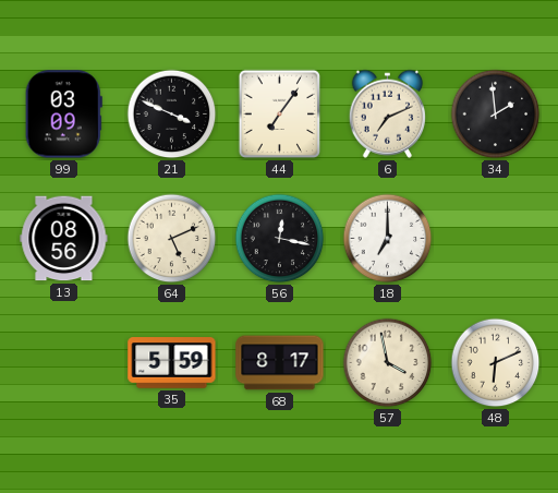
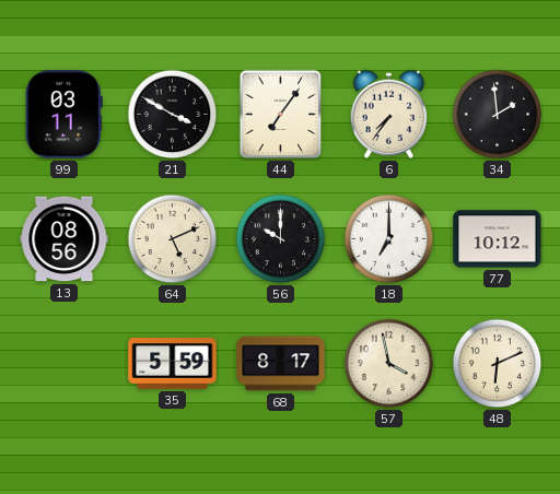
99: 03:09 -> 03:11 (63, 115)
21: 3:49 -> 3:50 (173, 115)
6: 7:11 -> 7:36 (388, 114)
56: 12:17 -> 10:00 (281, 239)
77: none -> 10:12 (498, 239)
